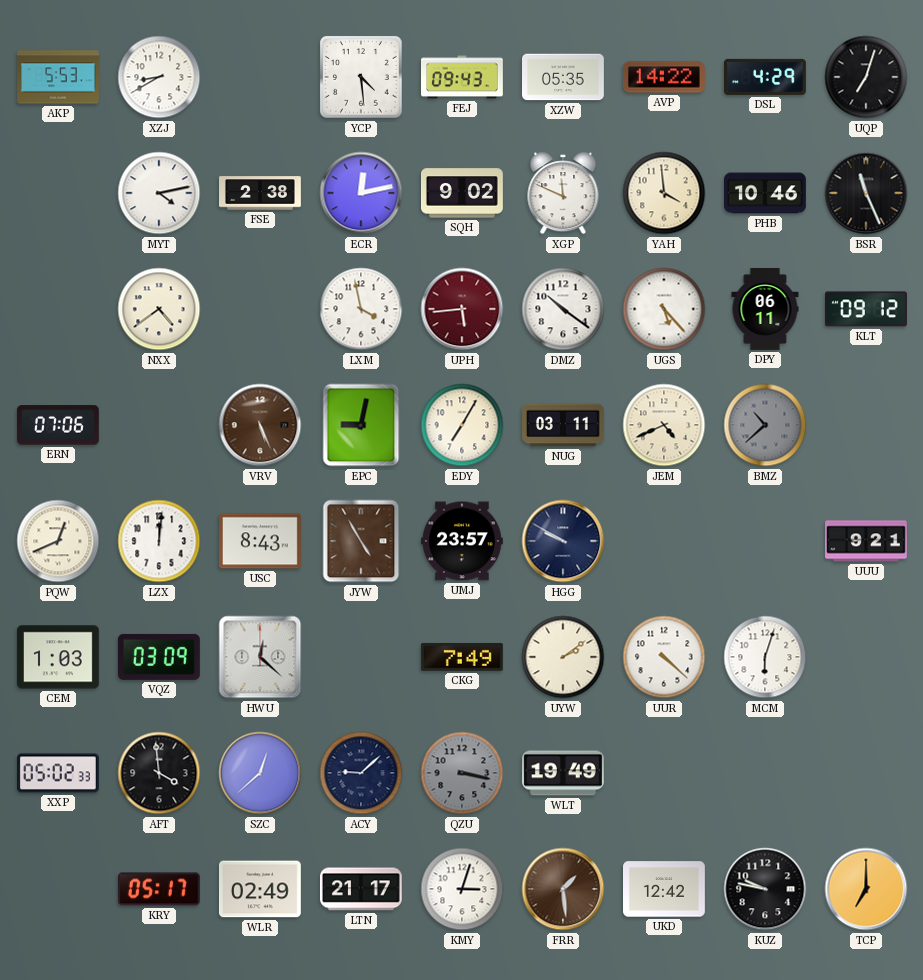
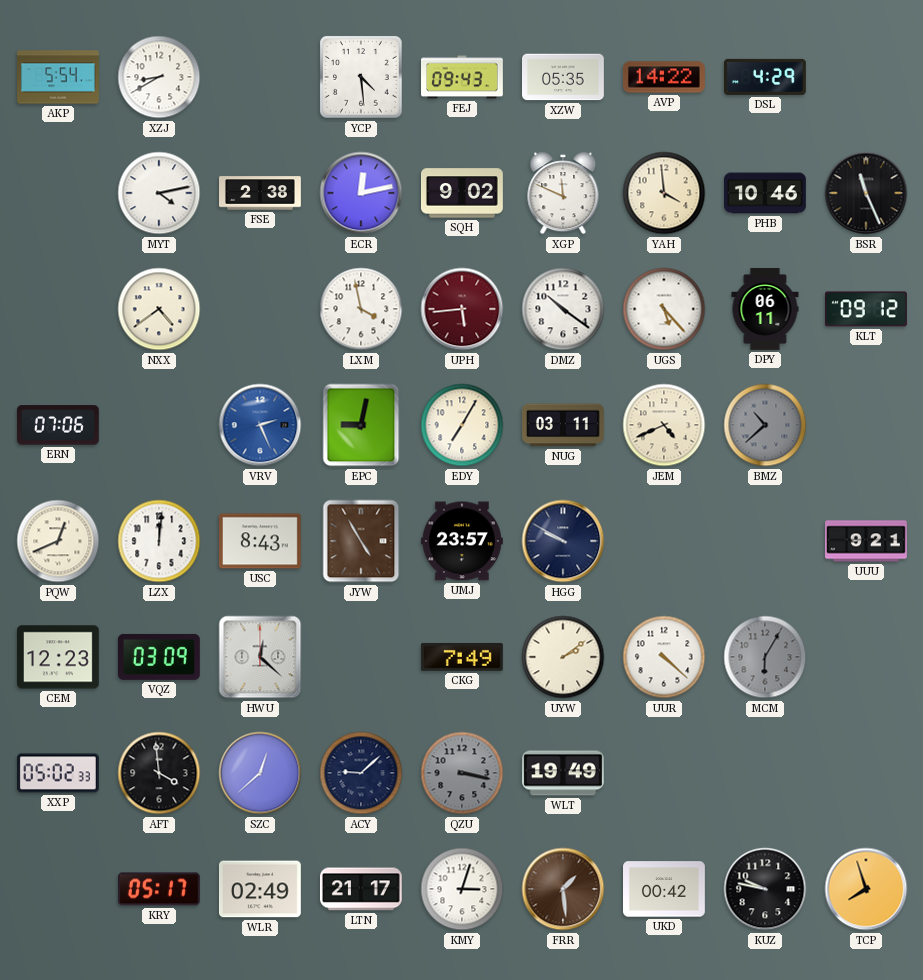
AKP: 5:53 -> 5:54 (59, 77)
UQP: 7:03 -> none (866, 77)
VRV: 5:26 -> 2:26 (260, 425)
VRV dial: brown -> blue (260, 425)
CEM: 1:03 -> 12:23 (58, 657)
MCM: 6:03 -> 6:05 (765, 657)
MCM dial: white -> grey (765, 657)
UKD: 12:42 -> 00:42 (665, 889)
TCP: 7:00 -> 7:57 (866, 889)
